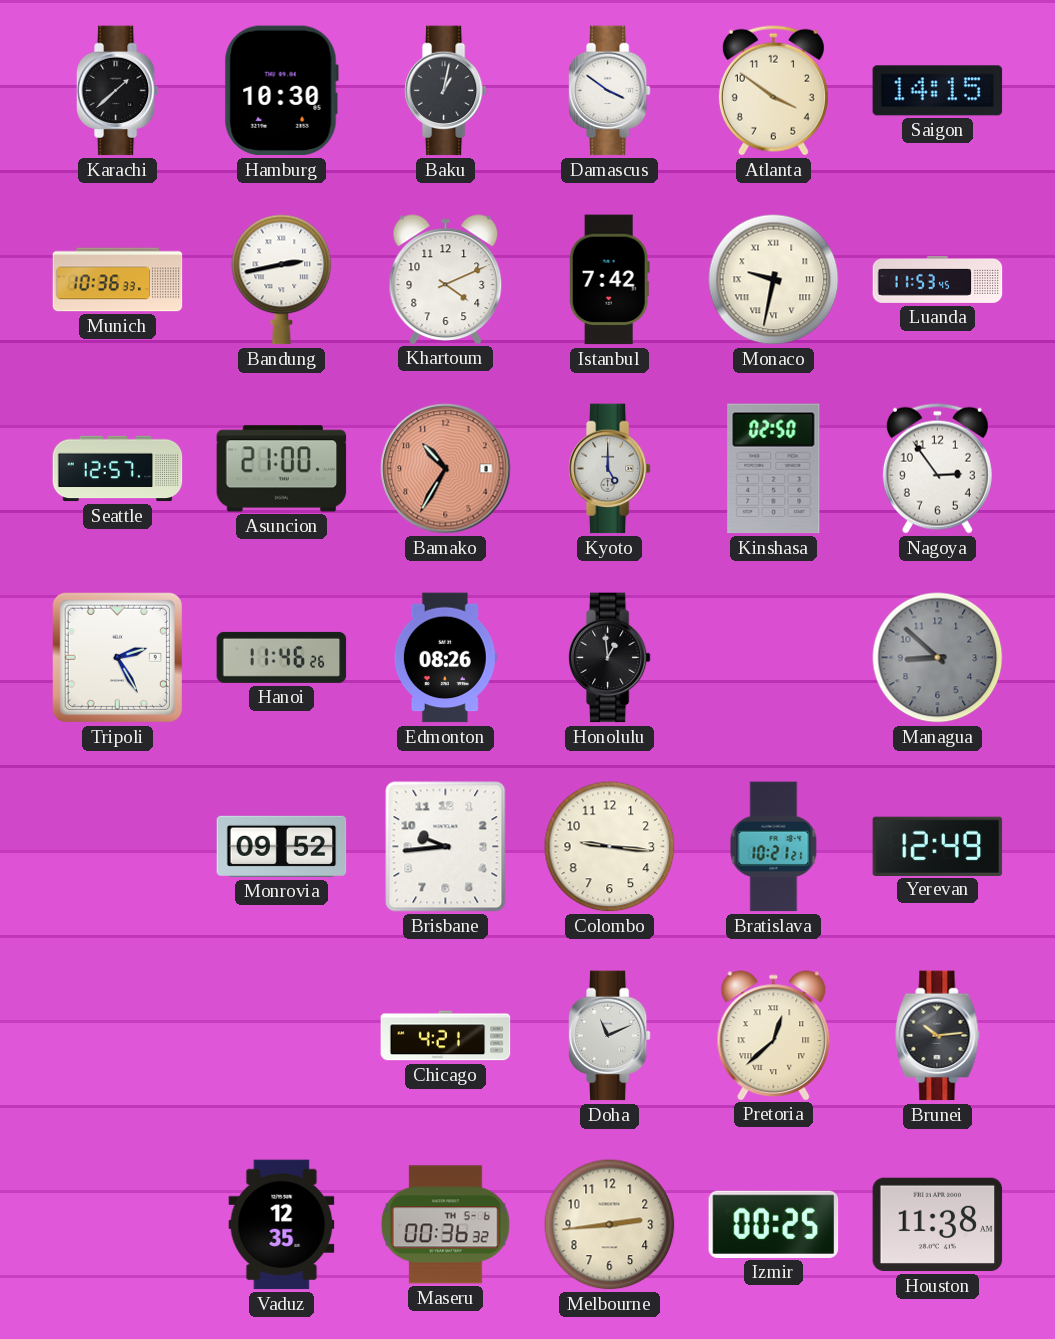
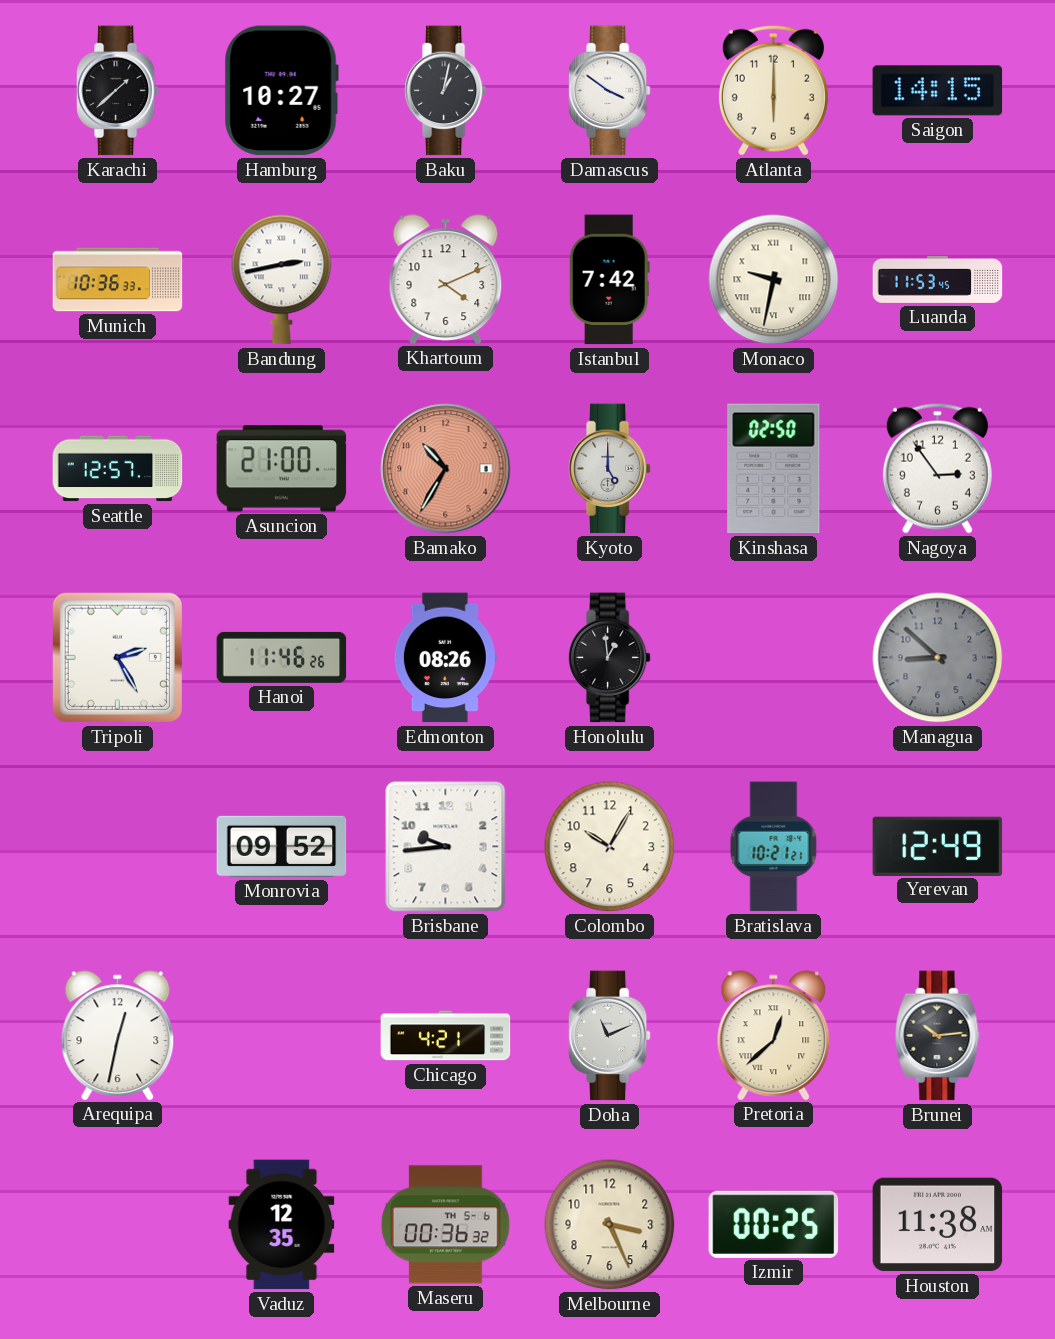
Hamburg: 10:30 -> 10:27 (281, 91)
Atlanta: 3:51 -> 6:00 (773, 90)
Colombo: 9:16 -> 10:05 (610, 847)
Arequipa: none -> 12:32 (118, 1035)
Melbourne: 2:44 -> 3:26 (610, 1225)
